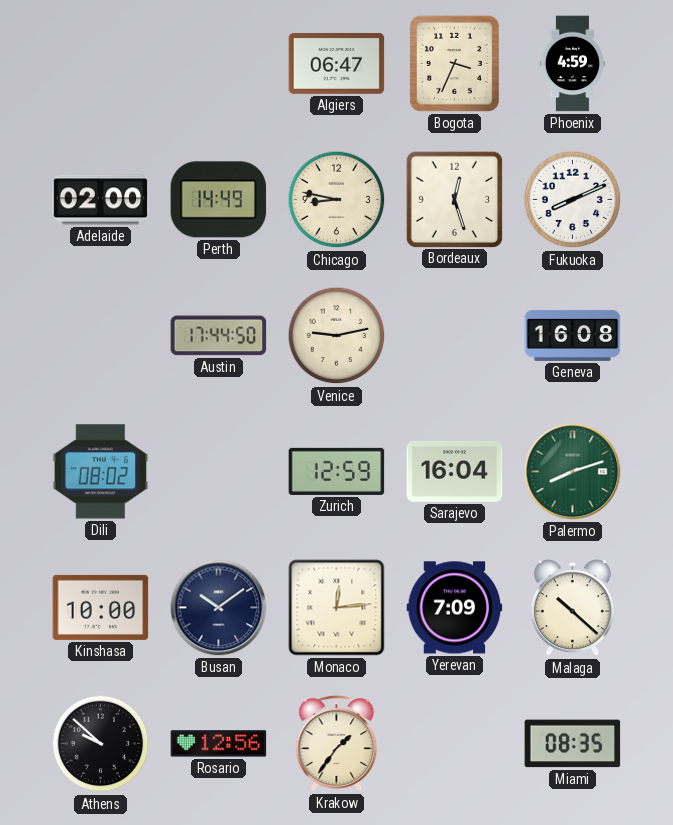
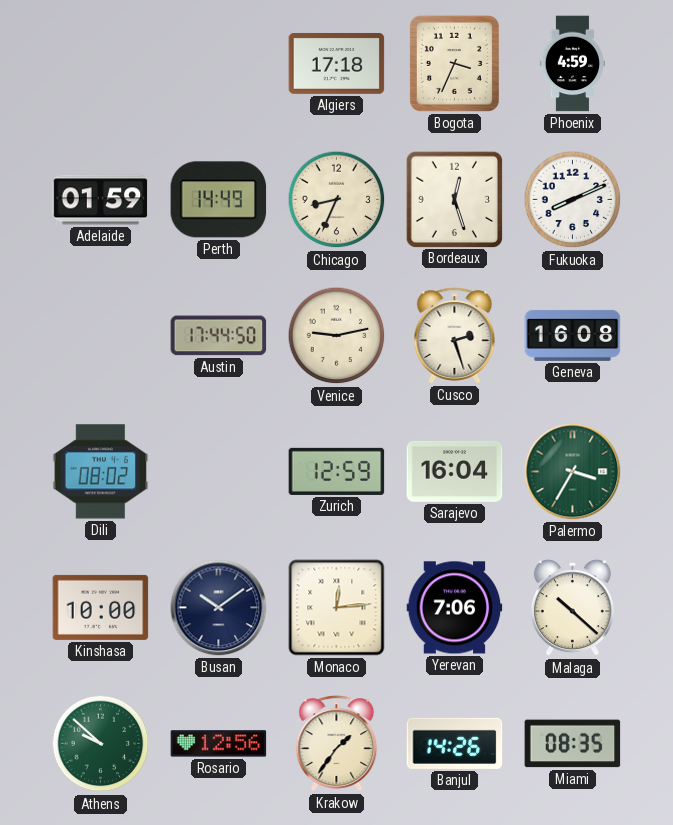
Algiers: 06:47 -> 17:18 (337, 63)
Adelaide: 02:00 -> 01:59 (101, 200)
Chicago: 8:47 -> 8:34 (337, 200)
Cusco: none -> 2:27 (455, 336)
Palermo: 8:12 -> 3:35 (573, 472)
Yerevan: 7:09 -> 7:06 (455, 608)
Athens dial: black -> green (101, 744)
Banjul: none -> 14:26 (455, 743)
